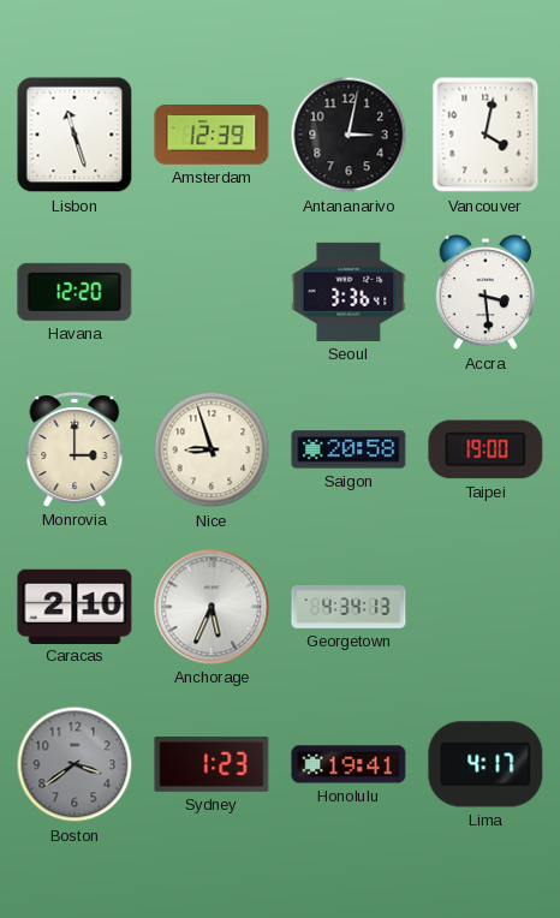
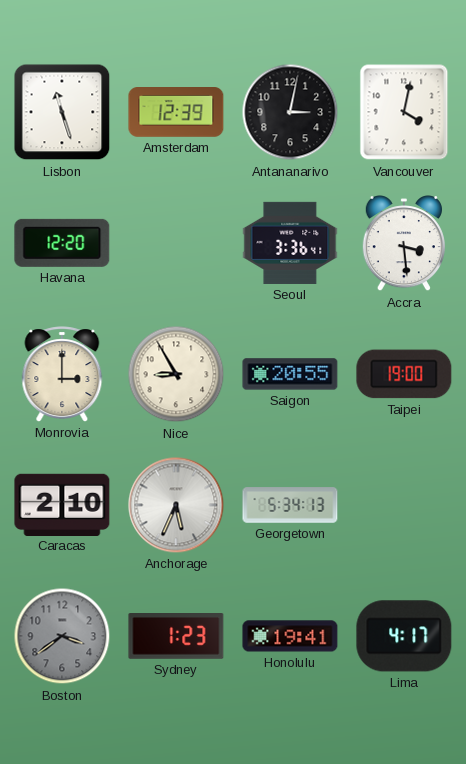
Nice: 8:57 -> 8:55 (176, 374)
Saigon: 20:58 -> 20:55 (290, 374)
Georgetown: 4:34 -> 5:34 (290, 505)
